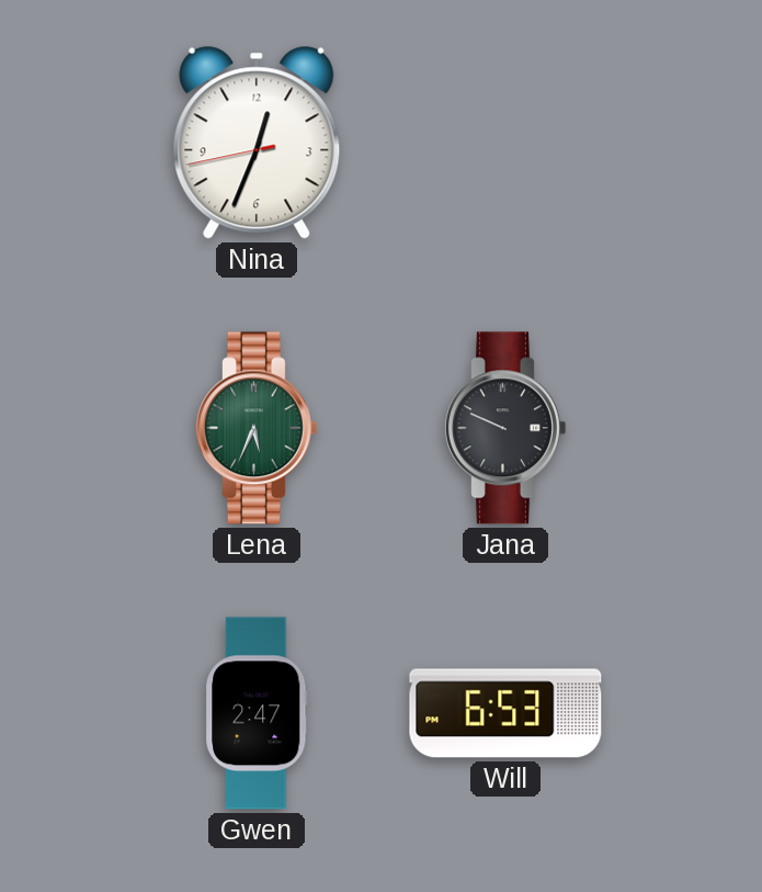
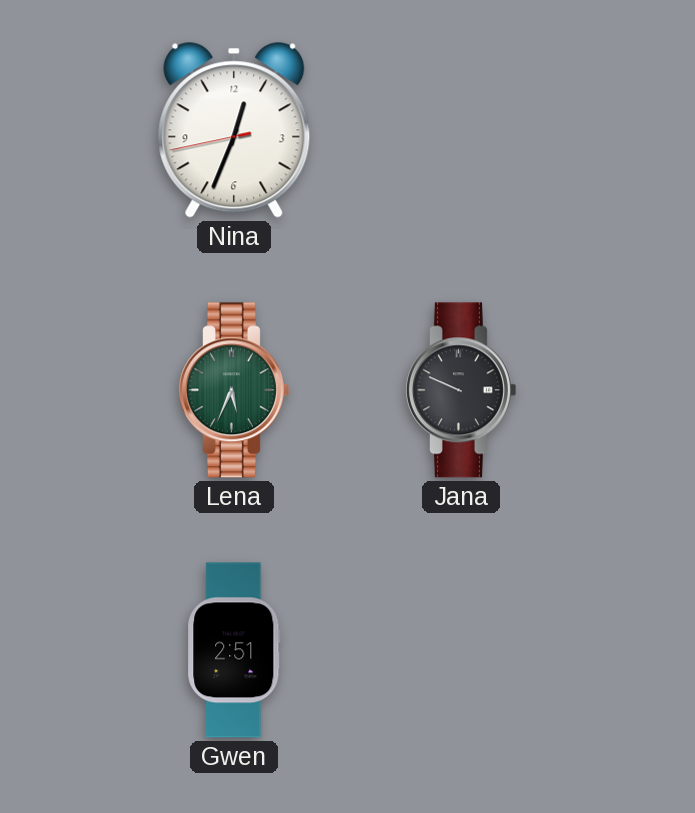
Gwen: 2:47 -> 2:51 (234, 650)
Will: 6:53 -> none (505, 713)
